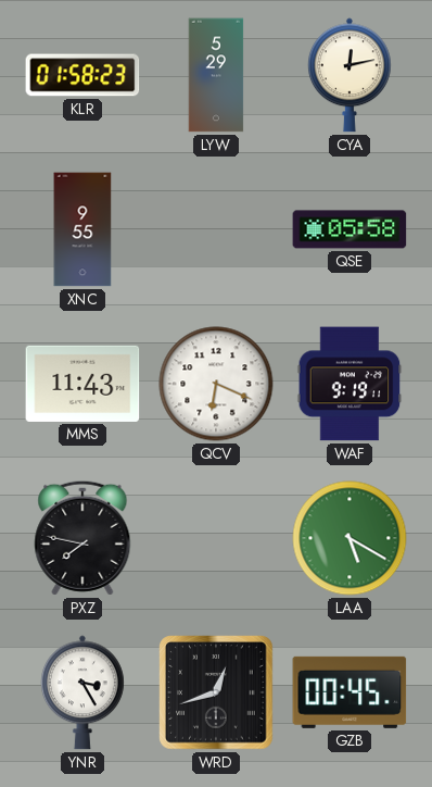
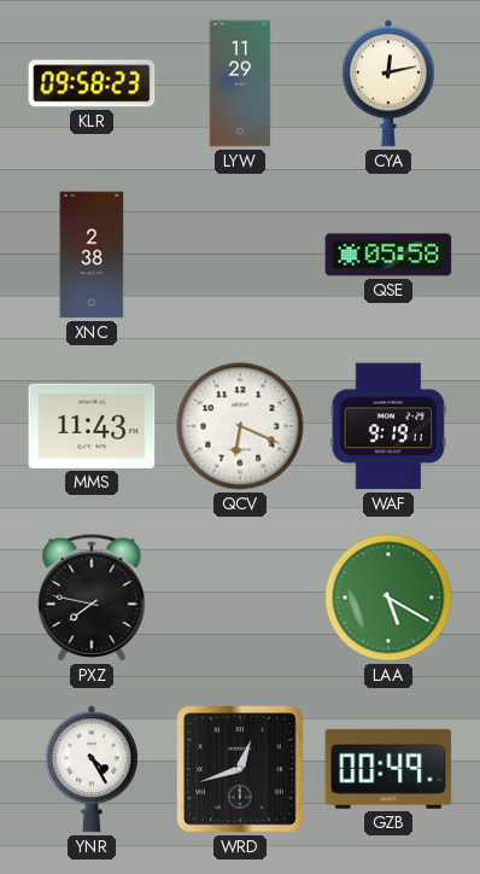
KLR: 01:58 -> 09:58 (92, 83)
LYW: 5:29 -> 11:29 (240, 83)
XNC: 9:55 -> 2:38 (92, 255)
YNR: 3:25 -> 4:25 (93, 769)
GZB: 00:45 -> 00:49 (388, 769)
